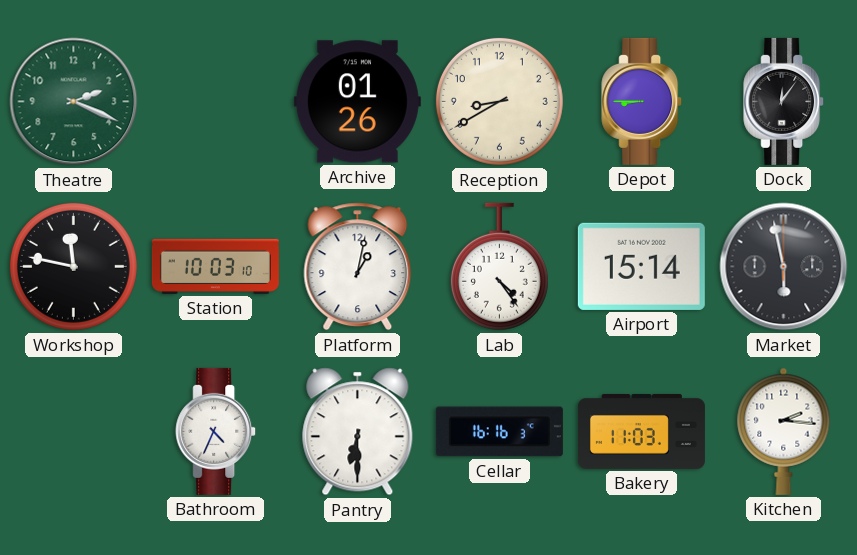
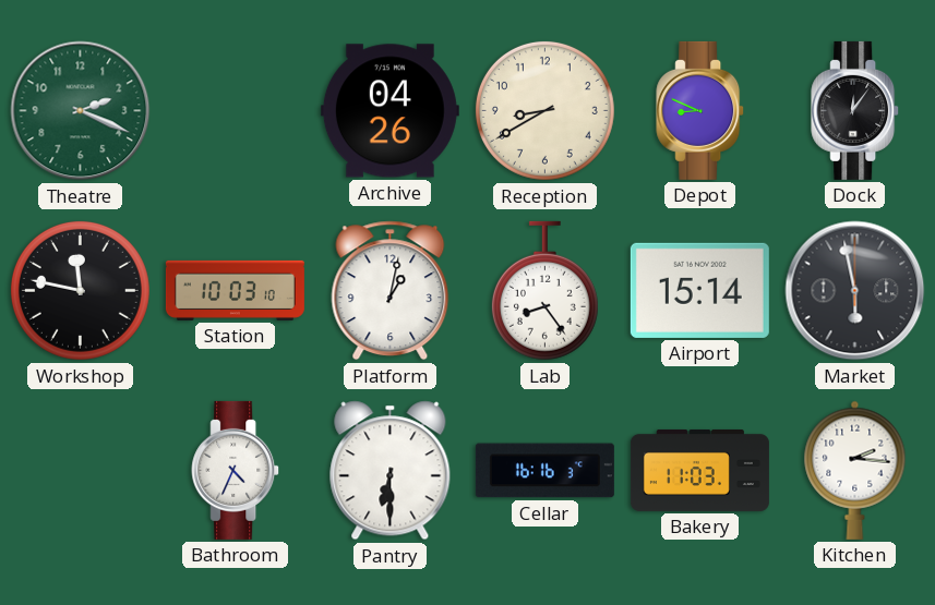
Archive: 01:26 -> 04:26 (389, 111)
Depot: 8:45 -> 8:49 (700, 110)
Lab: 4:24 -> 8:24 (544, 291)
